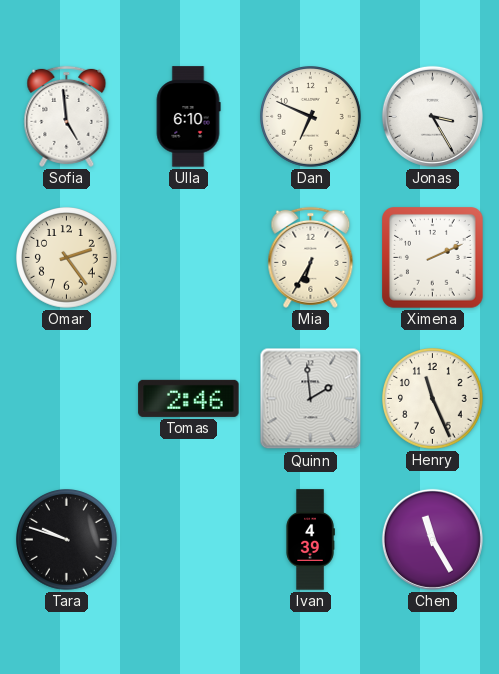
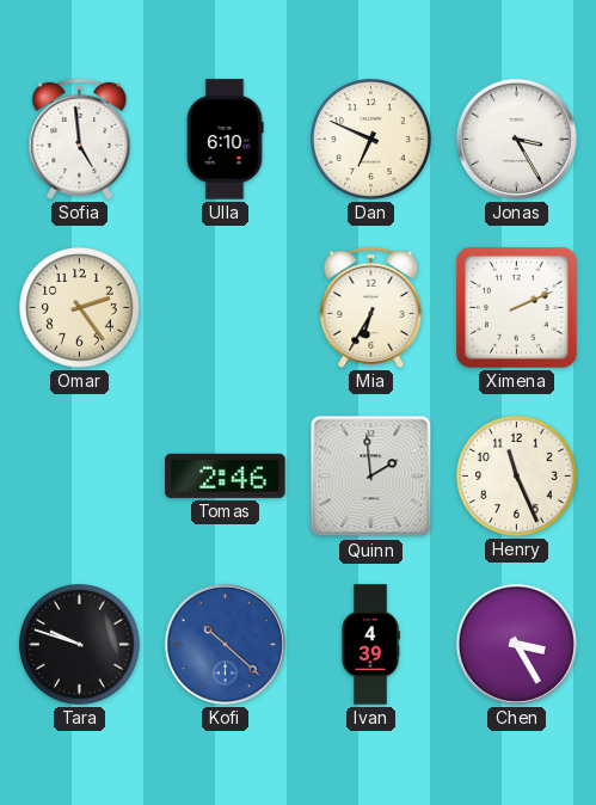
Kofi: none -> 10:22 (225, 644)
Chen: 11:25 -> 3:25 (516, 644)
